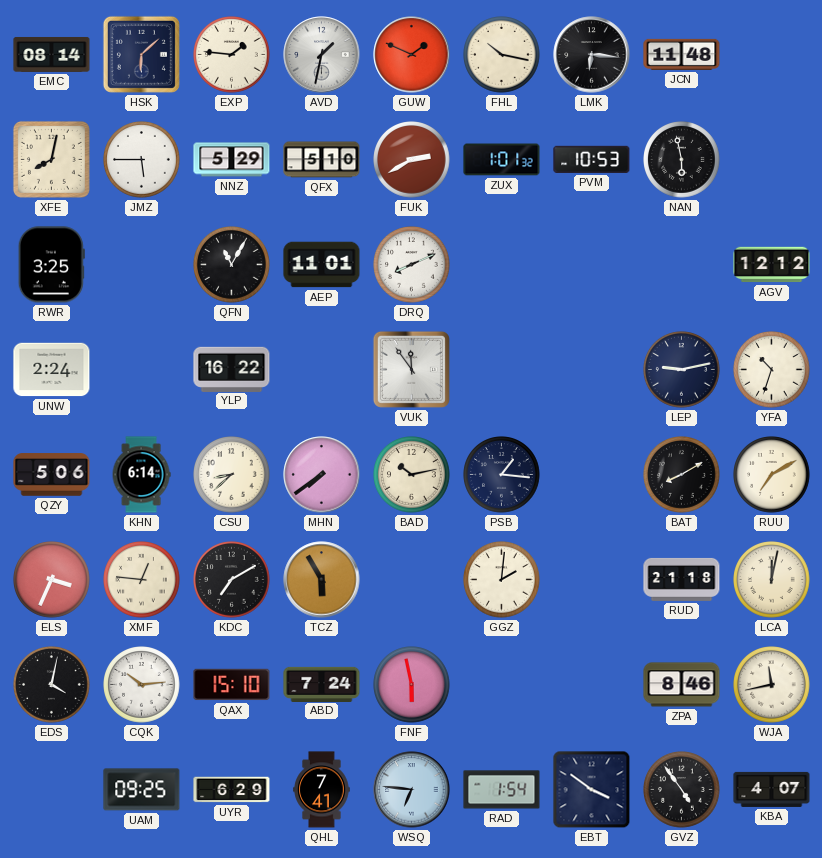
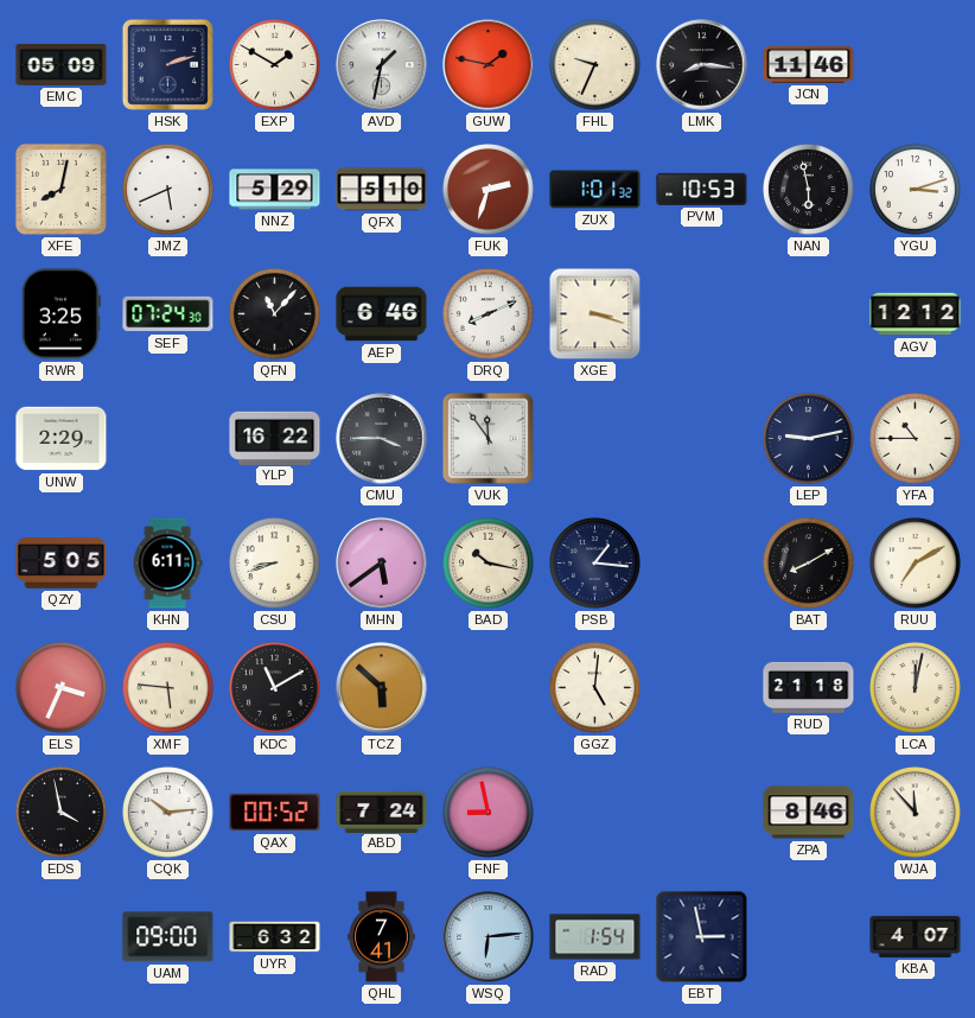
EMC: 08:14 -> 05:09 (62, 64)
HSK: 6:08 -> 2:12 (167, 64)
EXP: 1:46 -> 1:50 (275, 65)
GUW: 1:49 -> 1:47 (489, 65)
FHL: 10:17 -> 9:34 (595, 65)
LMK: 6:16 -> 8:16 (702, 65)
JCN: 11:48 -> 11:46 (809, 64)
JMZ: 5:45 -> 5:41 (168, 190)
FUK: 2:40 -> 2:33 (489, 190)
YGU: none -> 3:12 (916, 190)
SEF: none -> 07:24 (168, 314)
QFN: 11:05 -> 11:07 (275, 314)
AEP: 11:01 -> 6:46 (382, 314)
XGE: none -> 3:18 (595, 314)
UNW: 2:24 -> 2:29 (62, 439)
CMU: none -> 3:45 (382, 439)
YFA: 10:33 -> 10:45 (916, 439)
QZY: 5:06 -> 5:05 (62, 564)
KHN: 6:14 -> 6:11 (167, 564)
CSU: 8:38 -> 8:42 (275, 564)
MHN: 7:39 -> 5:39 (382, 564)
BAD: 10:13 -> 10:17 (489, 564)
XMF: 12:46 -> 5:46 (168, 688)
KDC: 7:10 -> 11:10 (275, 688)
TCZ: 5:55 -> 5:52 (382, 688)
GGZ: 2:01 -> 5:01 (595, 688)
EDS: 4:02 -> 3:58 (62, 813)
QAX: 15:10 -> 00:52 (275, 813)
FNF: 5:58 -> 8:58 (489, 813)
WJA: 11:43 -> 11:53 (916, 813)
UAM: 09:25 -> 09:00 (168, 937)
UYR: 6:29 -> 6:32 (275, 937)
WSQ: 6:46 -> 6:14 (489, 937)
EBT: 3:51 -> 2:58 (702, 937)
GVZ: 4:54 -> none (682, 790)
